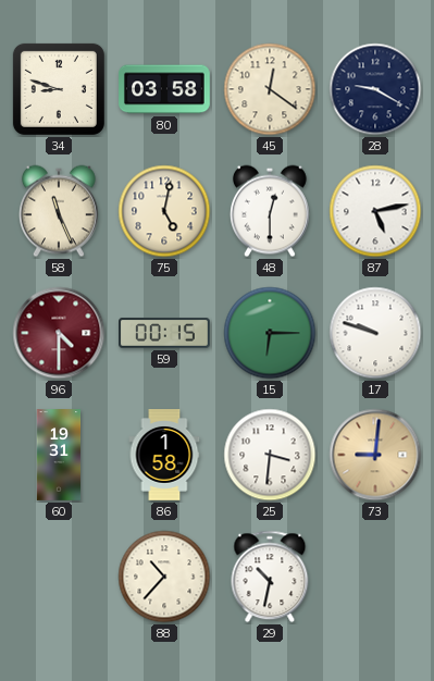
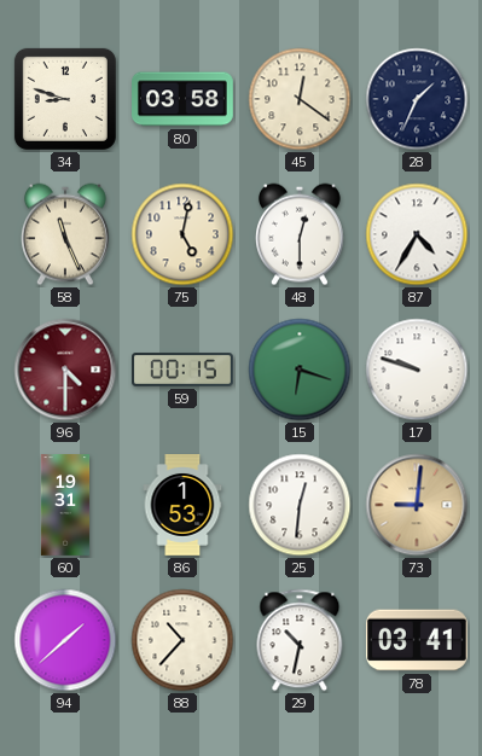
28: 9:20 -> 1:34 (417, 99)
87: 5:13 -> 4:35 (417, 234)
15: 6:15 -> 6:18 (300, 370)
86: 1:58 -> 1:53 (182, 506)
25: 3:31 -> 12:31 (300, 505)
94: none -> 1:38 (65, 640)
78: none -> 03:41 (417, 640)
